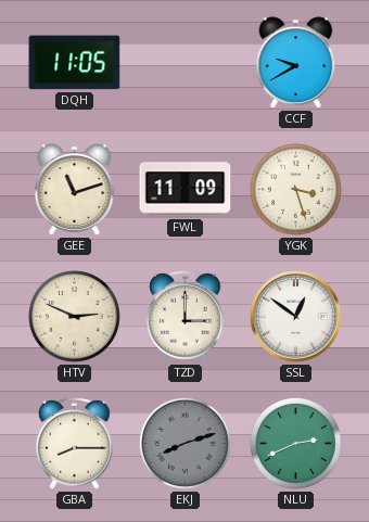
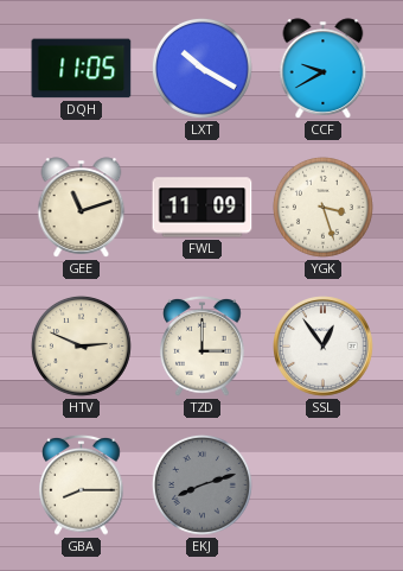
LXT: none -> 10:20 (201, 68)
SSL: 12:51 -> 12:54 (324, 347)
NLU: 2:41 -> none (295, 443)
